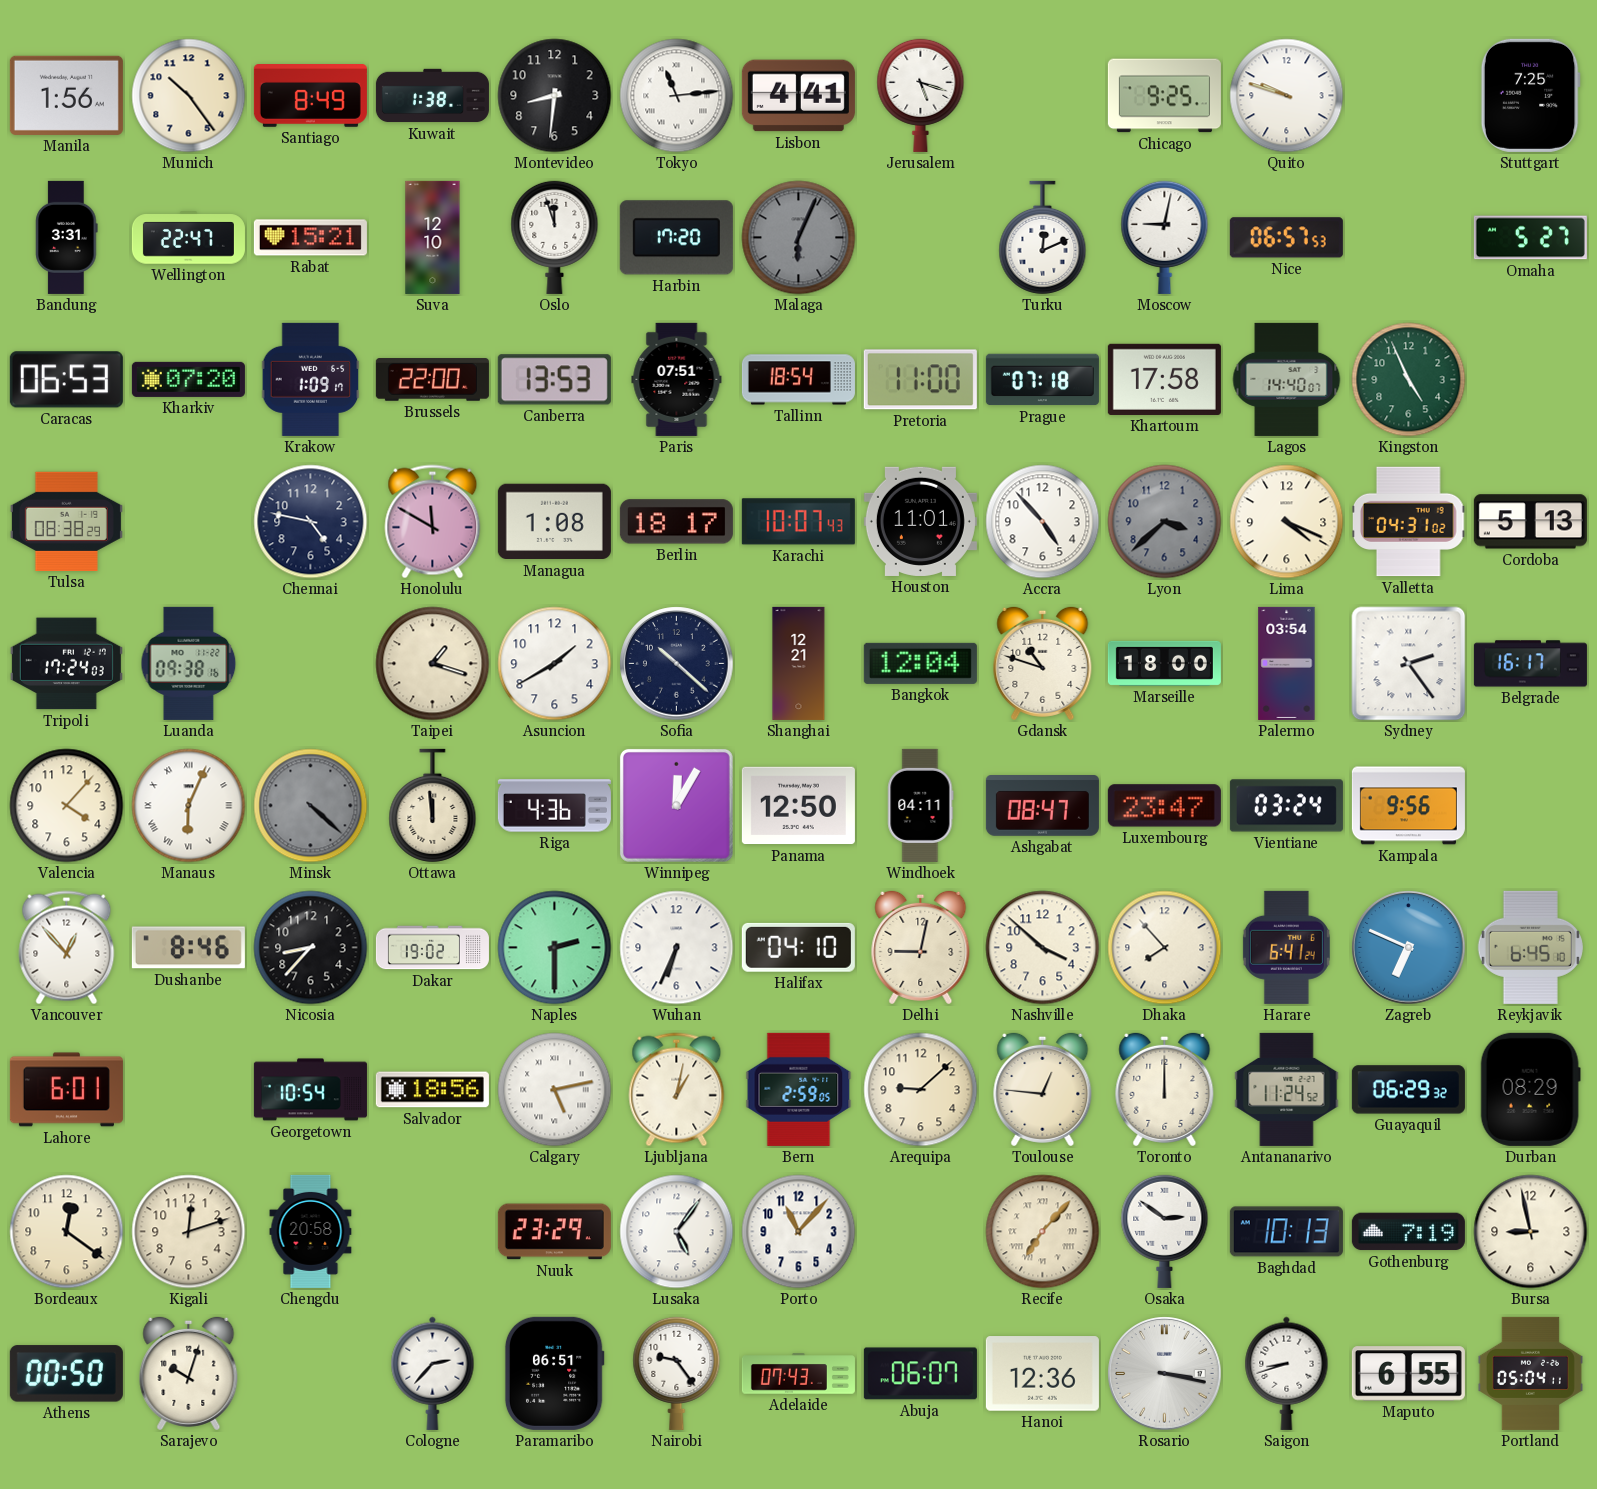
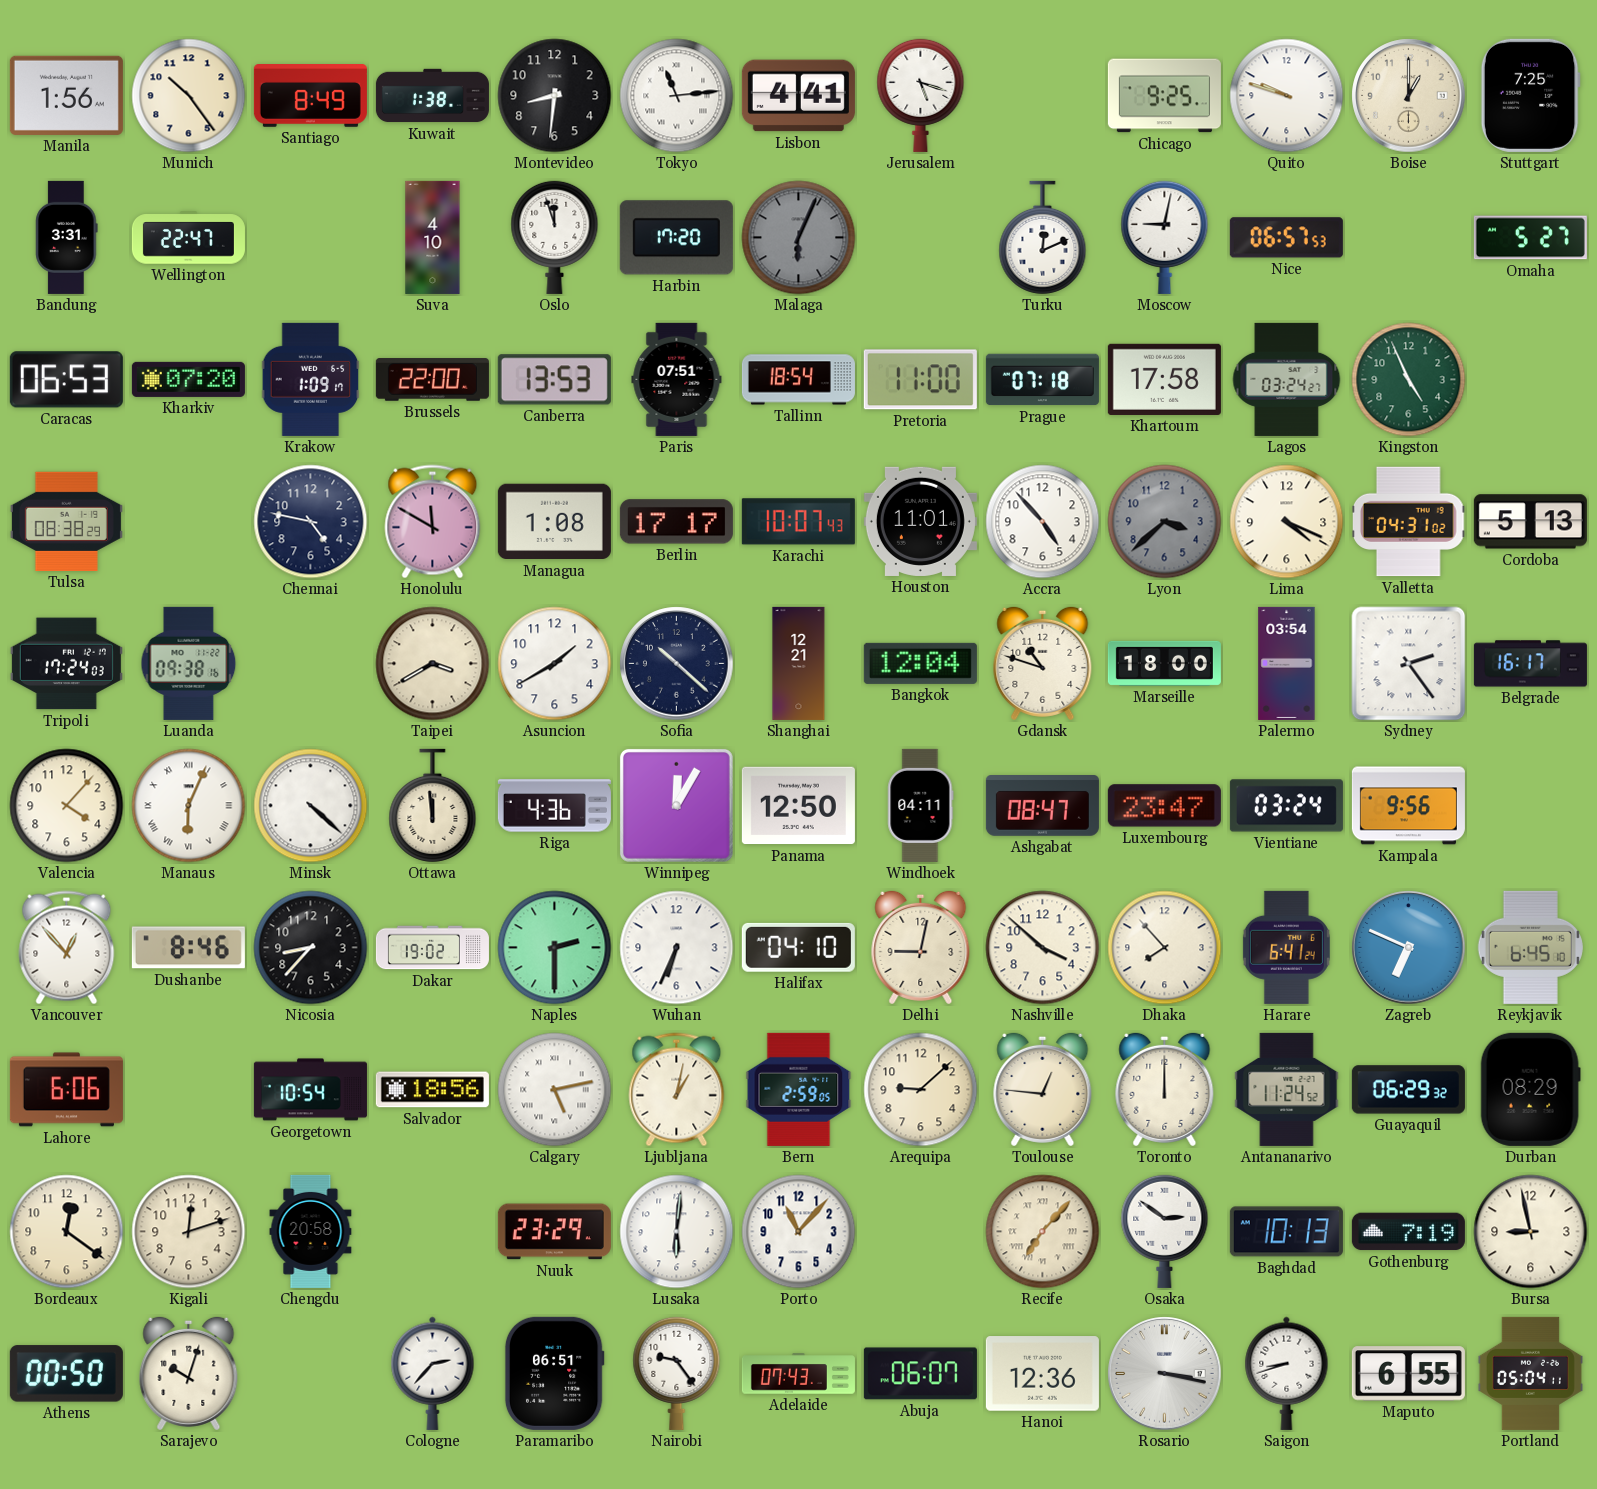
Boise: none -> 1:00 (1409, 96)
Rabat: 15:21 -> none (310, 238)
Suva: 12:10 -> 4:10 (433, 237)
Lagos: 14:40 -> 03:24 (1287, 379)
Berlin: 18:17 -> 17:17 (676, 522)
Taipei: 1:18 -> 3:40 (433, 664)
Minsk dial: grey -> white (311, 806)
Lahore: 6:01 -> 6:06 (66, 1090)
Lusaka: 5:06 -> 6:01 (677, 1232)
